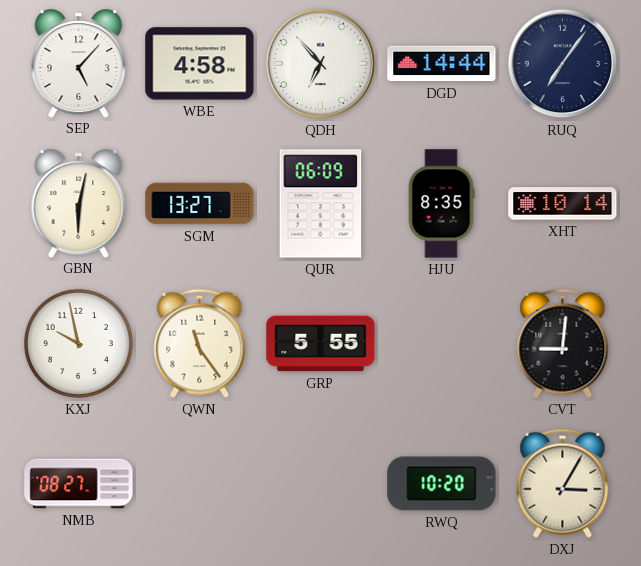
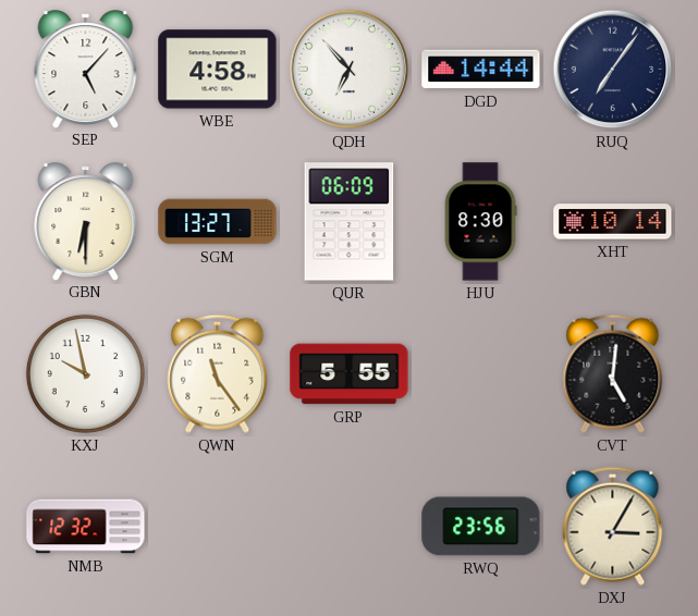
GBN: 6:02 -> 6:30 (86, 221)
HJU: 8:35 -> 8:30 (480, 222)
CVT: 9:01 -> 5:01 (613, 373)
NMB: 08:27 -> 12:32 (86, 527)
RWQ: 10:20 -> 23:56 (481, 527)
